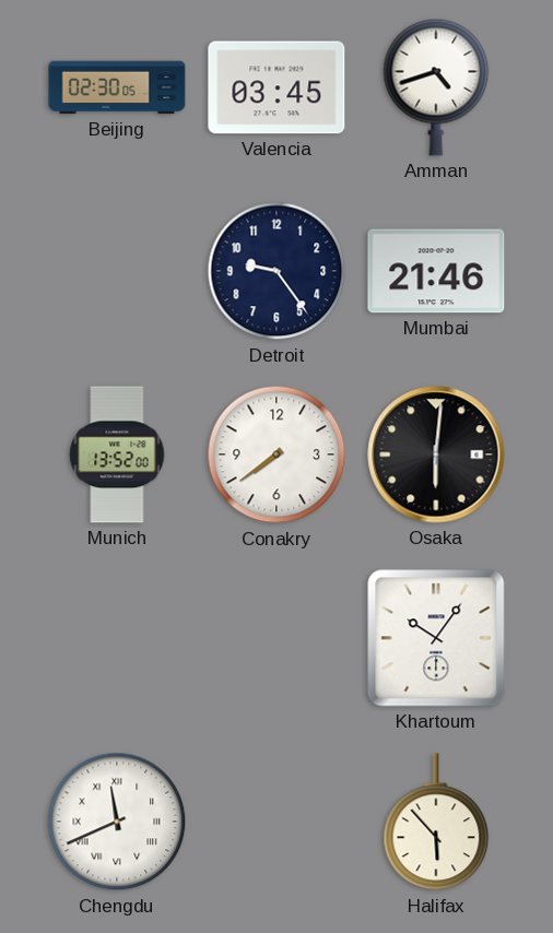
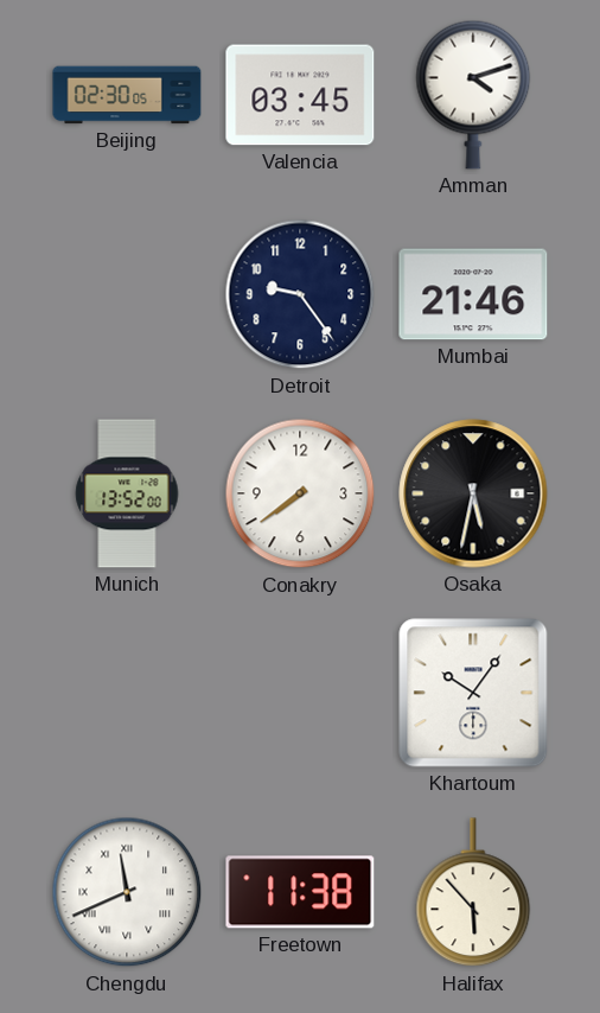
Amman: 4:42 -> 4:12 (473, 95)
Osaka: 6:01 -> 5:32 (473, 493)
Freetown: none -> 11:38 (300, 892)
